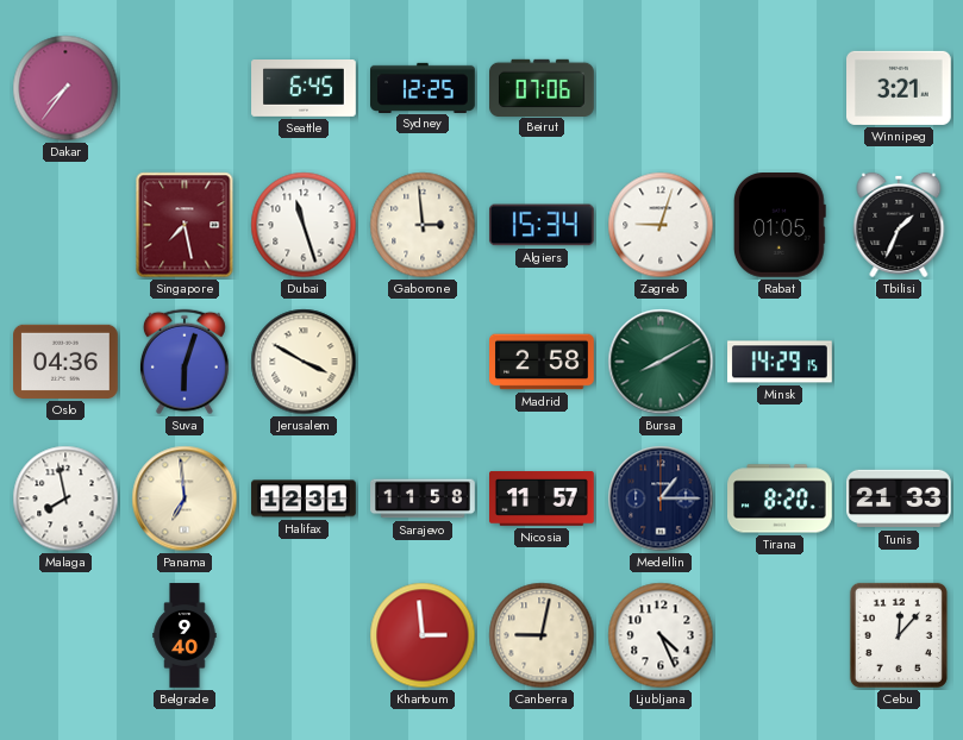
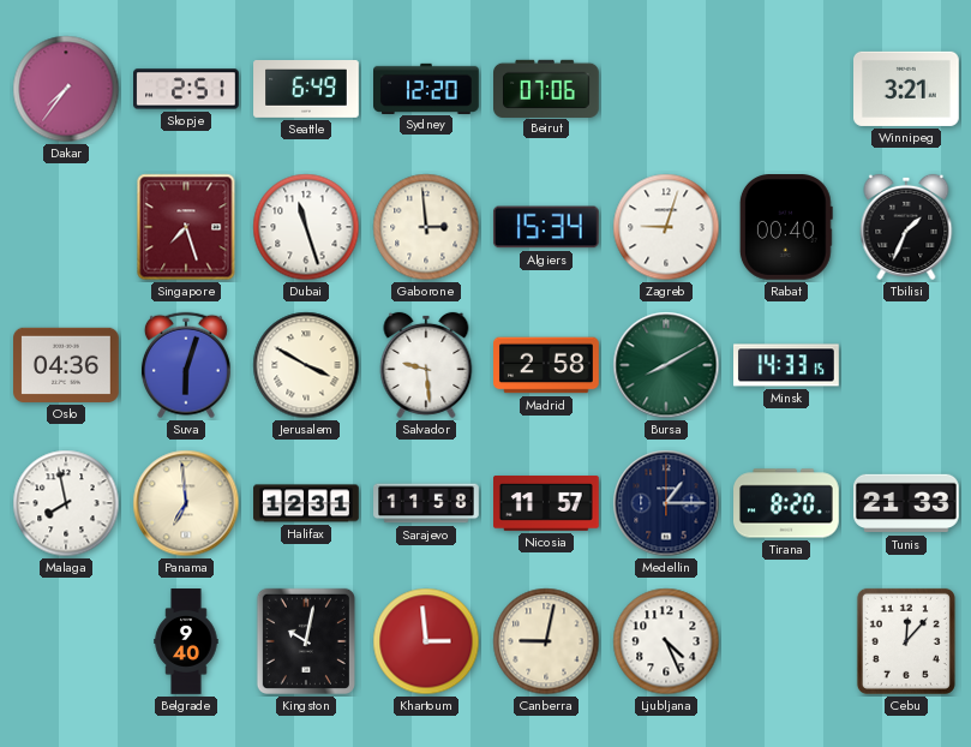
Skopje: none -> 2:51 (187, 89)
Seattle: 6:45 -> 6:49 (306, 90)
Sydney: 12:25 -> 12:20 (427, 88)
Singapore: 7:28 -> 7:27 (186, 227)
Rabat: 01:05 -> 00:40 (786, 228)
Salvador: none -> 9:29 (426, 365)
Minsk: 14:29 -> 14:33 (787, 365)
Kingston: none -> 10:02 (306, 641)
